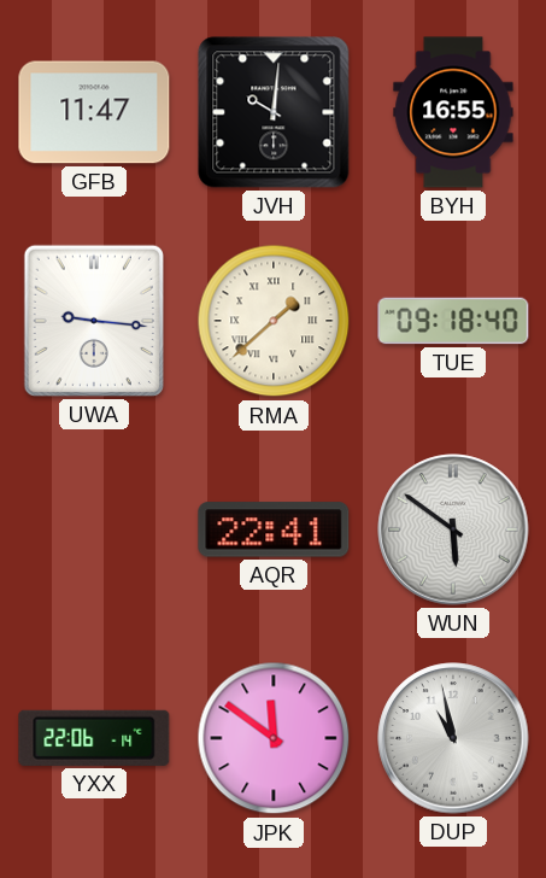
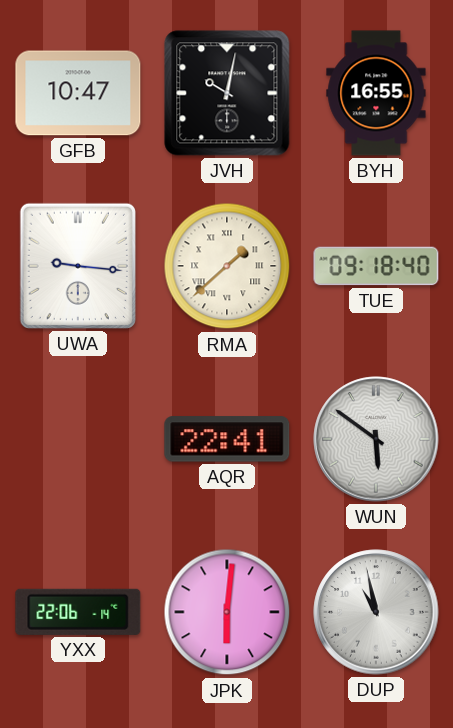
GFB: 11:47 -> 10:47 (78, 93)
JVH: 10:01 -> 10:02 (227, 93)
JPK: 11:51 -> 6:01 (227, 612)
